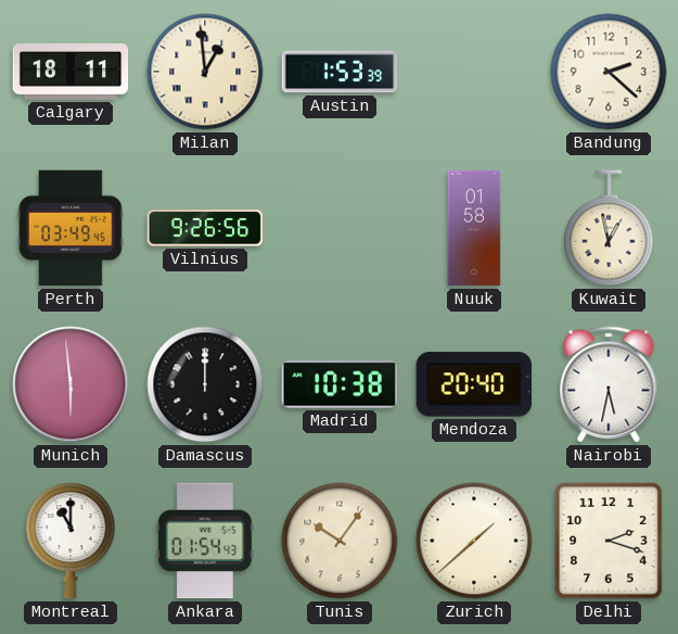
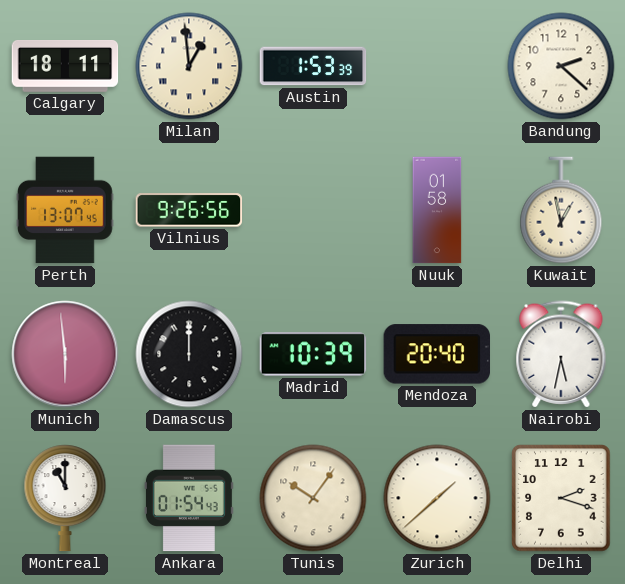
Perth: 03:49 -> 13:07 (65, 210)
Madrid: 10:38 -> 10:39 (313, 354)
